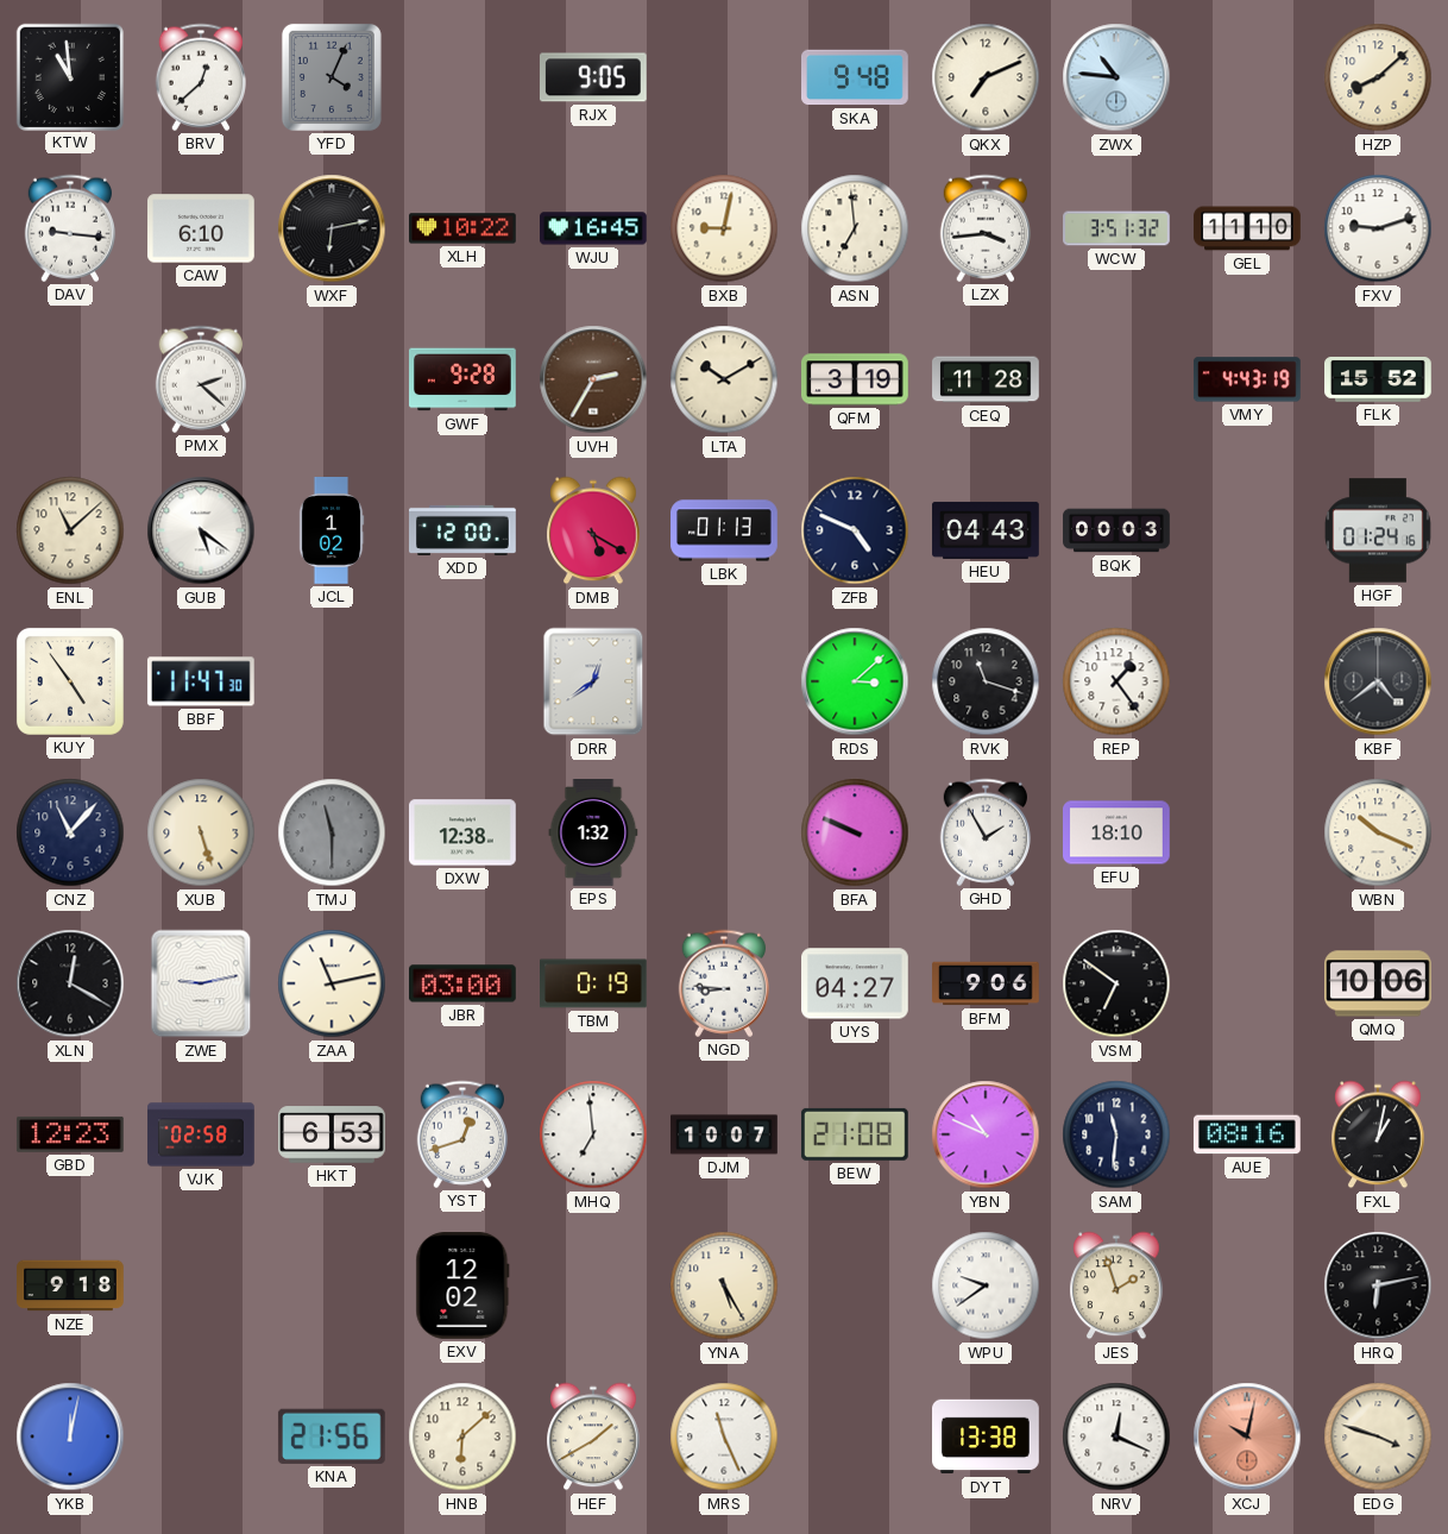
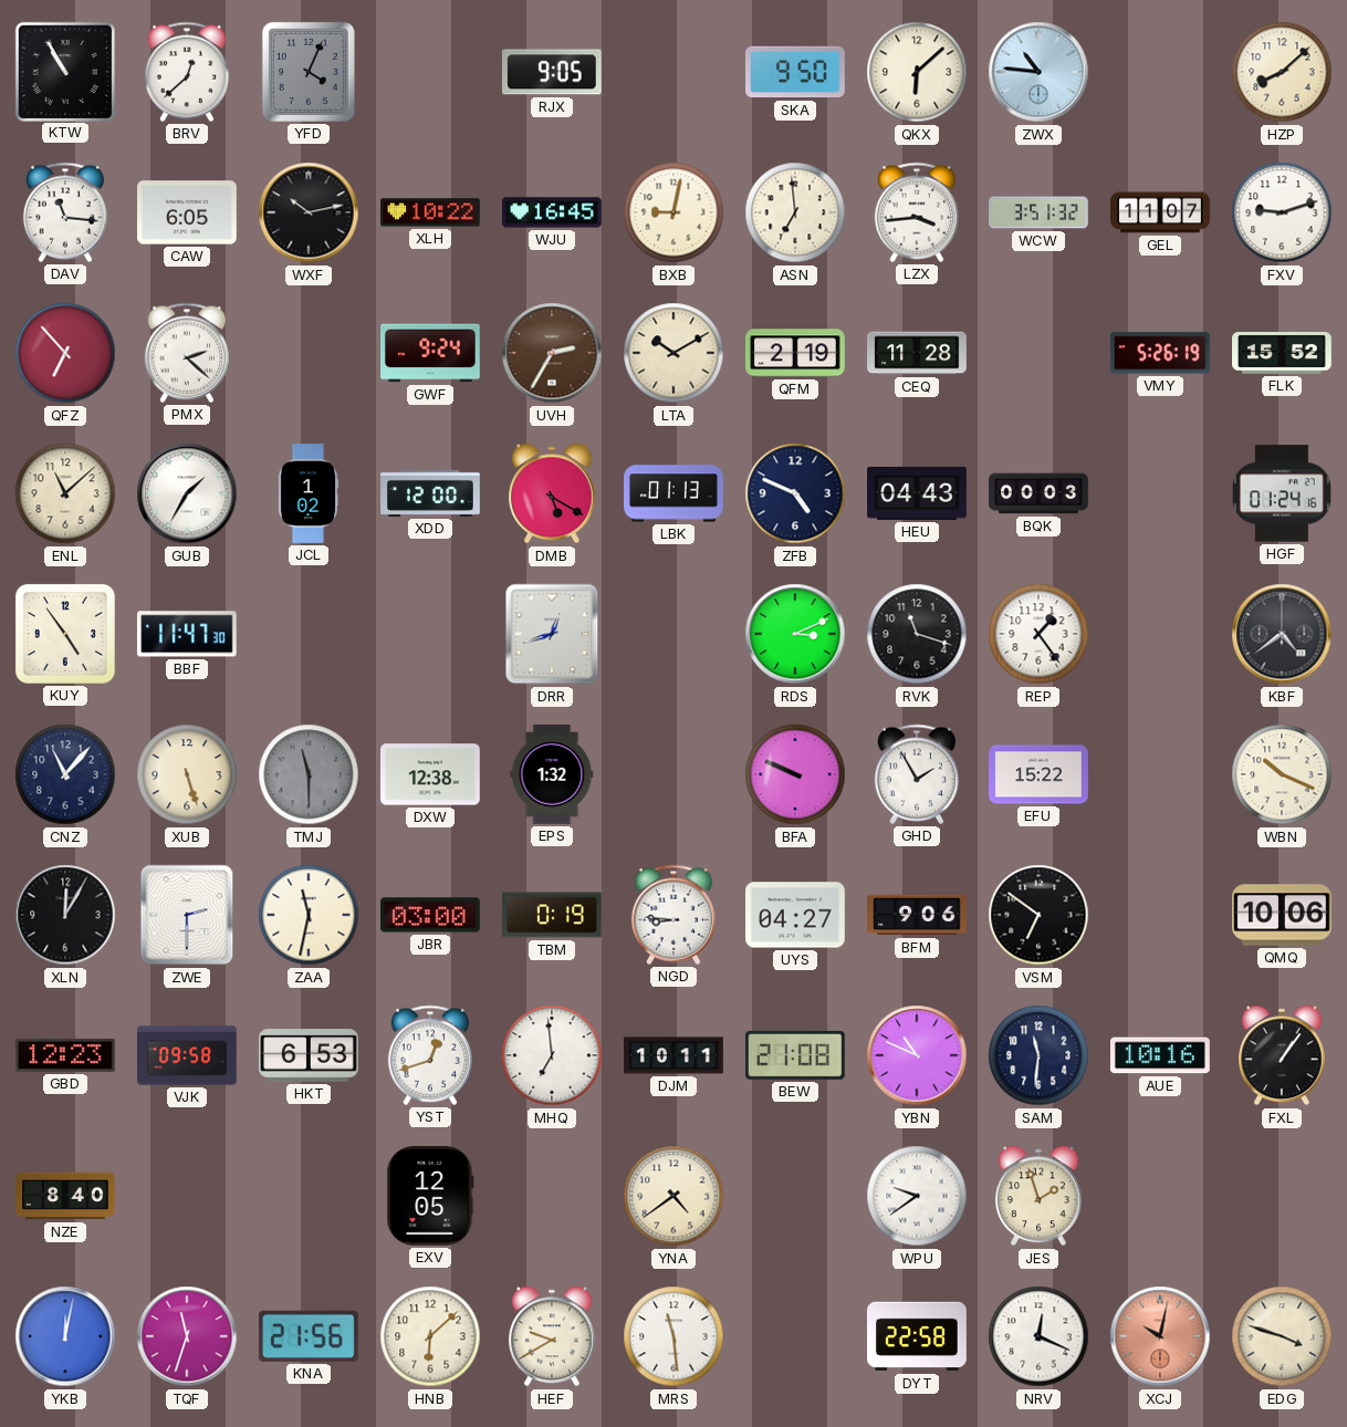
KTW: 10:59 -> 10:55 (64, 71)
SKA: 9:48 -> 9:50 (796, 72)
QKX: 7:11 -> 6:08 (917, 72)
DAV: 9:16 -> 11:16 (64, 212)
CAW: 6:10 -> 6:05 (188, 212)
WXF: 6:13 -> 10:13 (309, 212)
GEL: 11:10 -> 11:07 (1160, 212)
QFZ: none -> 6:53 (65, 353)
GWF: 9:28 -> 9:24 (431, 353)
QFM: 3:19 -> 2:19 (796, 353)
VMY: 4:43 -> 5:26 (1160, 353)
GUB: 5:21 -> 1:35 (187, 493)
DRR: 12:39 -> 12:42 (552, 634)
RDS: 3:08 -> 3:11 (795, 634)
EFU: 18:10 -> 15:22 (1040, 774)
XLN: 12:20 -> 12:05 (65, 915)
ZWE: 9:13 -> 2:30 (187, 915)
ZAA: 11:13 -> 11:32 (309, 915)
VJK: 02:58 -> 09:58 (187, 1055)
DJM: 10:07 -> 10:11 (673, 1055)
AUE: 08:16 -> 10:16 (1160, 1055)
FXL: 1:02 -> 1:06 (1282, 1055)
NZE: 9:18 -> 8:40 (65, 1196)
EXV: 12:02 -> 12:05 (430, 1197)
YNA: 5:25 -> 4:39 (673, 1196)
HRQ: 6:13 -> none (1378, 1285)
TQF: none -> 11:33 (187, 1336)
HEF: 1:40 -> 9:40 (552, 1336)
MRS: 11:26 -> 11:29 (673, 1336)
DYT: 13:38 -> 22:58 (918, 1336)
